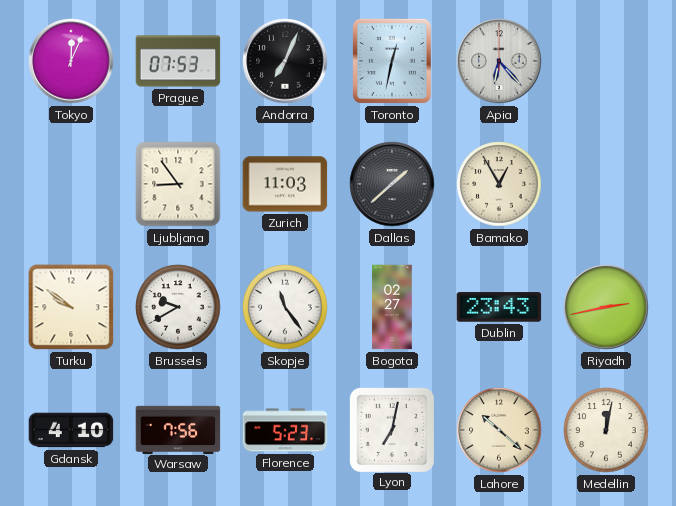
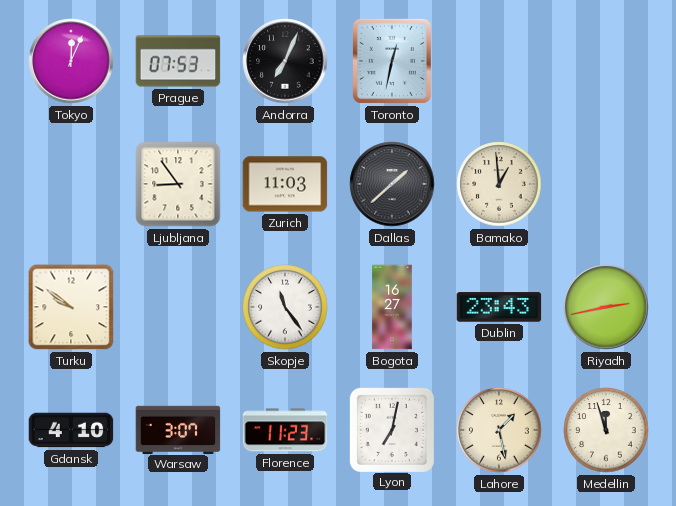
Apia: 6:23 -> none (499, 61)
Bamako: 12:55 -> 12:59 (499, 184)
Brussels: 9:40 -> none (178, 307)
Bogota: 02:27 -> 16:27 (392, 307)
Warsaw: 7:56 -> 3:07 (178, 429)
Florence: 5:23 -> 11:23 (285, 430)
Lahore: 10:22 -> 1:28 (499, 430)
Medellin: 12:02 -> 11:57 (606, 430)
